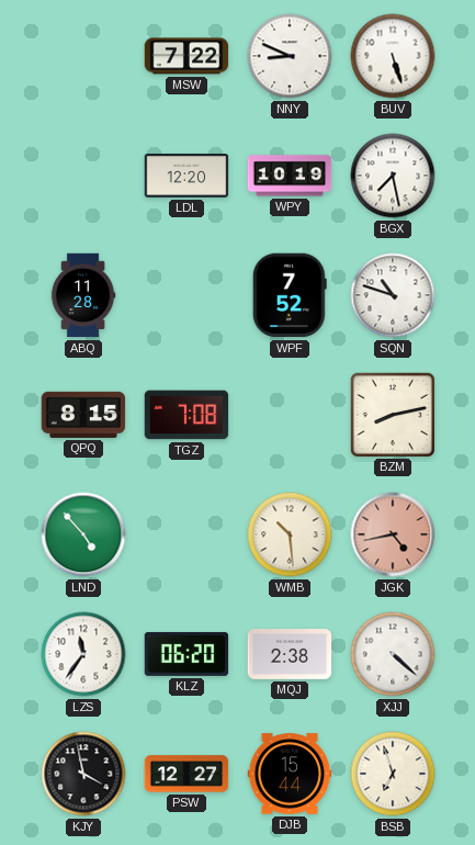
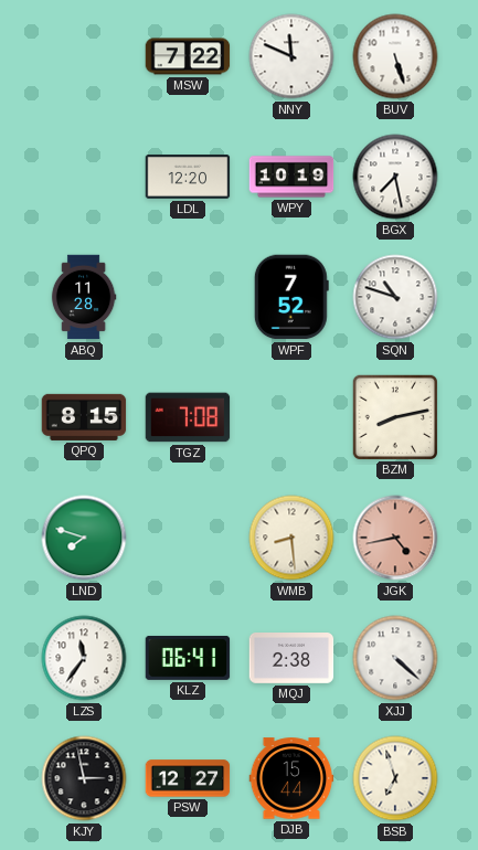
NNY: 8:49 -> 11:49 (291, 56)
LND: 4:53 -> 7:48 (84, 538)
WMB: 10:29 -> 8:29 (291, 538)
KLZ: 06:20 -> 06:41 (188, 658)
KJY: 3:58 -> 2:58 (84, 778)
